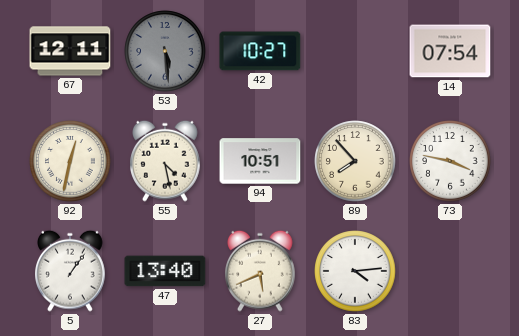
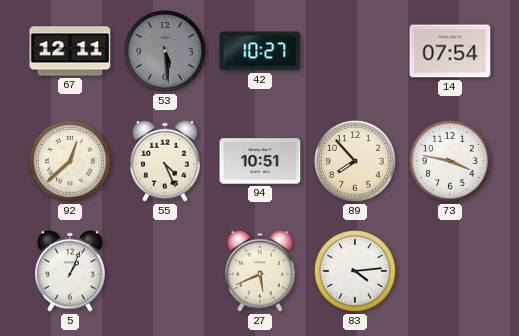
92: 12:32 -> 12:38 (70, 161)
55: 4:28 -> 4:26 (166, 161)
5: 1:06 -> 1:04 (71, 271)
47: 13:40 -> none (165, 271)
